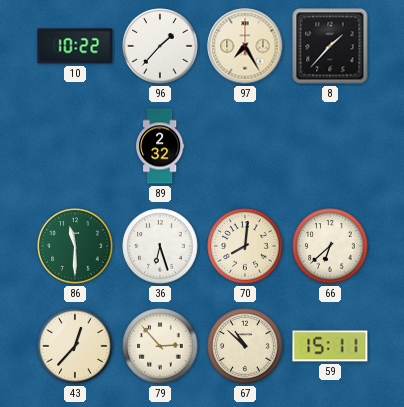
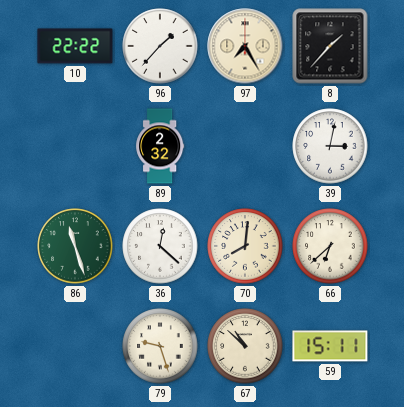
10: 10:22 -> 22:22 (75, 46)
39: none -> 3:02 (330, 146)
86: 11:30 -> 11:27 (75, 246)
36: 6:27 -> 12:22 (160, 246)
43: 12:37 -> none (75, 346)
79: 2:53 -> 9:27 (160, 346)
